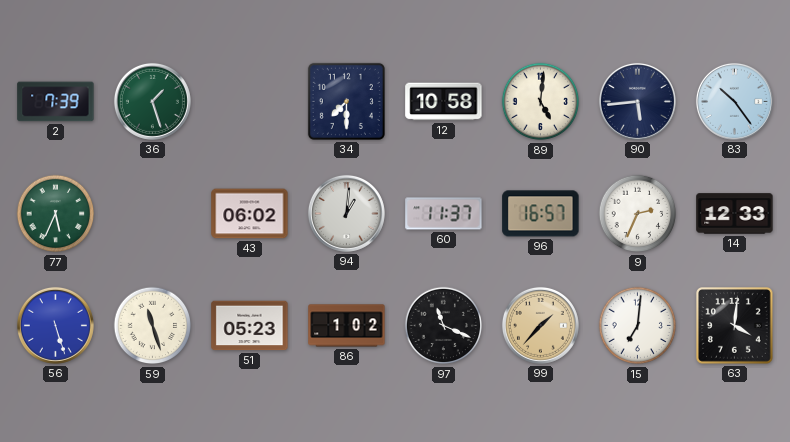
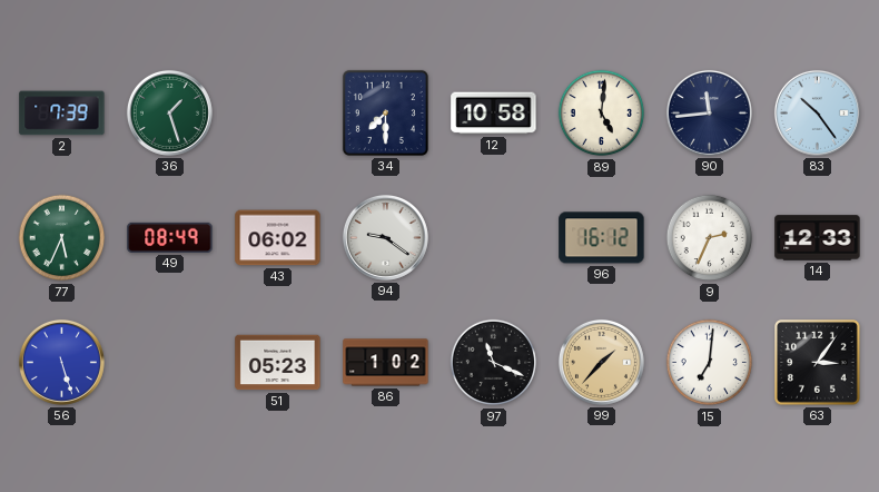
90: 5:44 -> 11:44 (709, 112)
49: none -> 08:49 (170, 237)
94: 1:01 -> 9:21 (385, 237)
60: 11:37 -> none (444, 214)
96: 16:57 -> 16:12 (602, 238)
59: 11:27 -> none (153, 326)
63: 4:01 -> 3:06 (818, 363)
